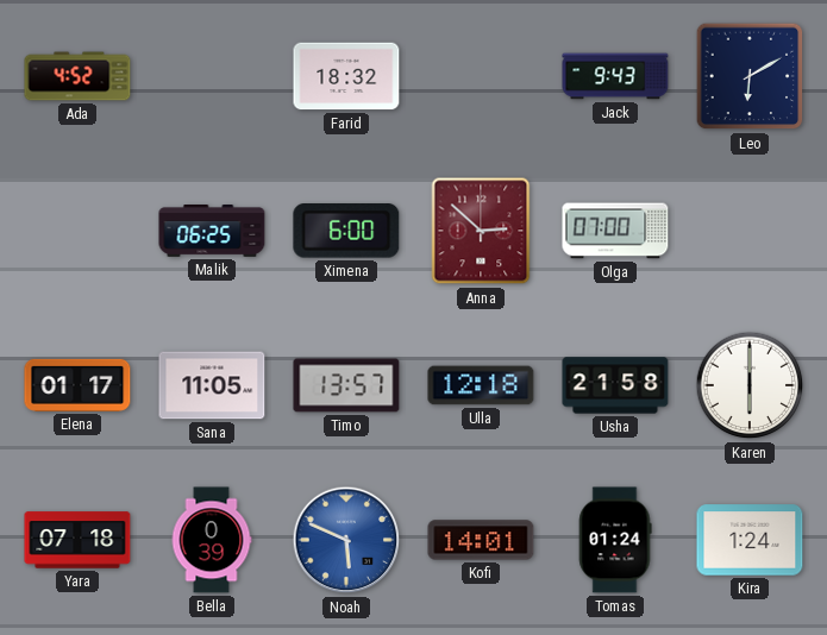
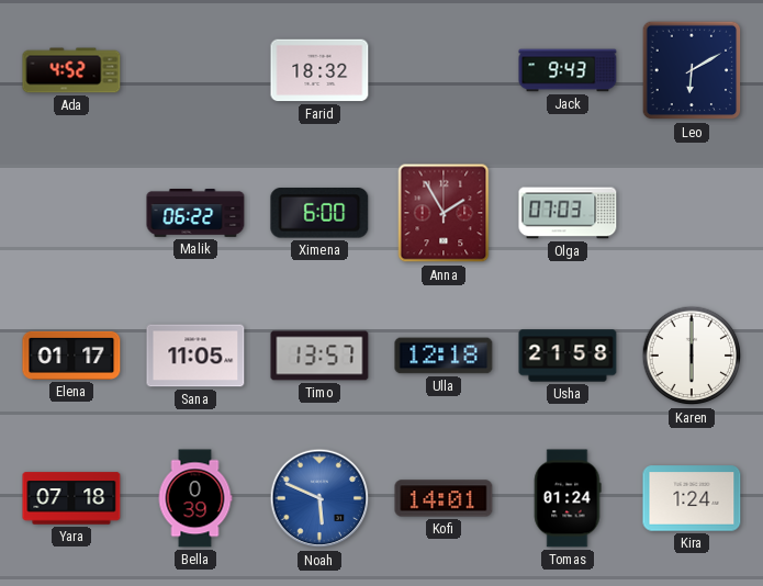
Malik: 06:25 -> 06:22 (195, 214)
Anna: 2:52 -> 1:55 (444, 213)
Olga: 07:00 -> 07:03 (568, 213)
